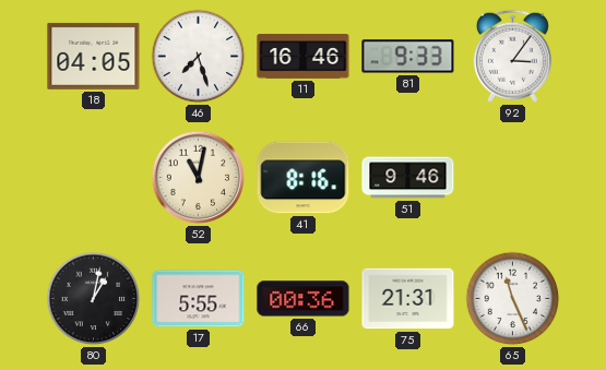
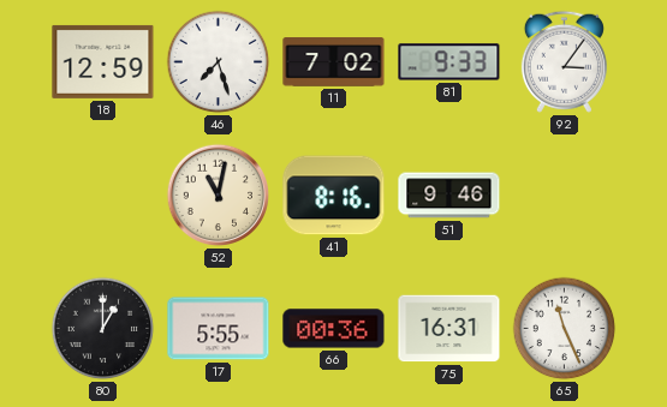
18: 04:05 -> 12:59 (103, 61)
11: 16:46 -> 7:02 (334, 62)
80: 1:02 -> 1:00 (103, 329)
75: 21:31 -> 16:31 (449, 329)
